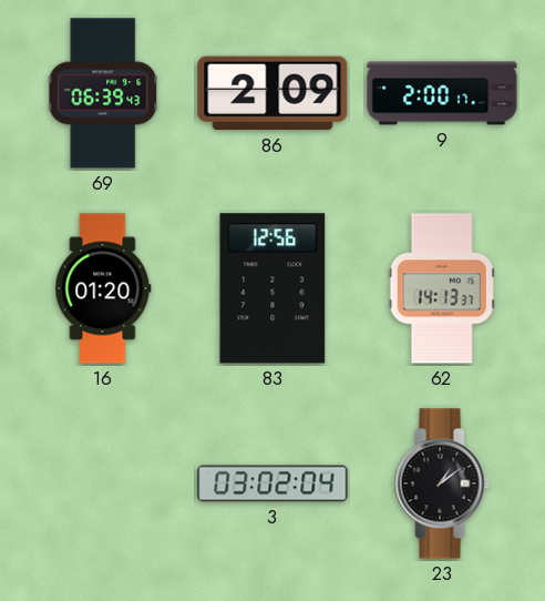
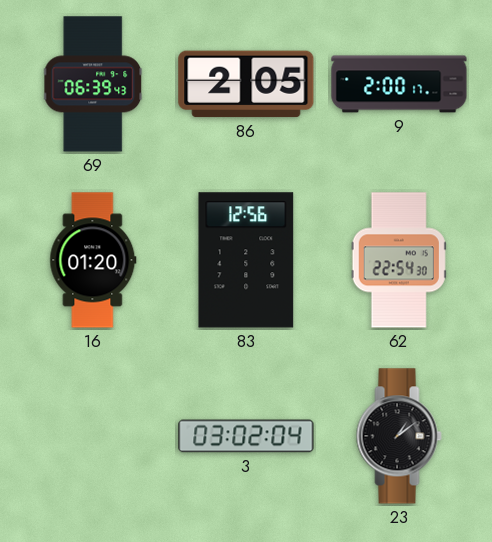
86: 2:09 -> 2:05 (246, 84)
62: 14:13 -> 22:54 (399, 260)
